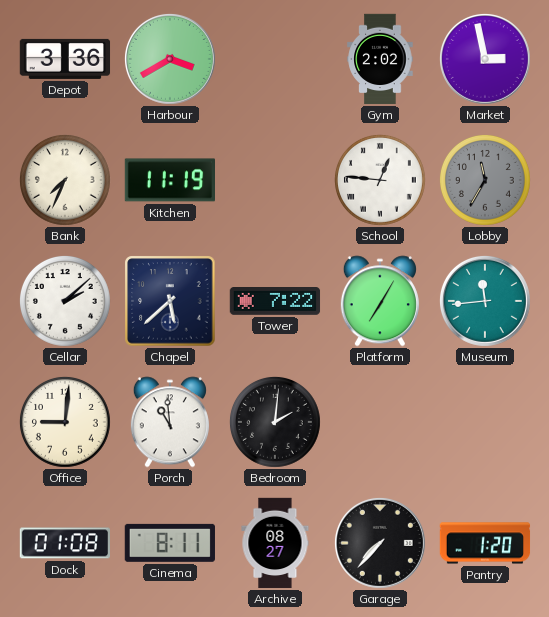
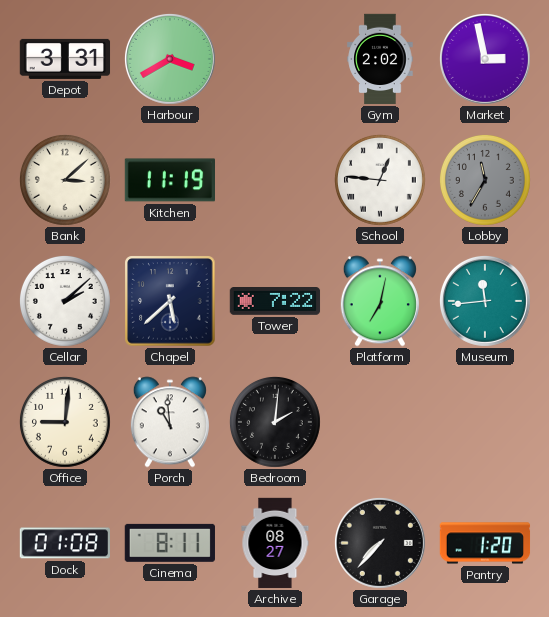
Depot: 3:36 -> 3:31 (65, 59)
Bank: 7:34 -> 3:08 (65, 180)
Platform: 7:05 -> 7:02 (380, 301)
